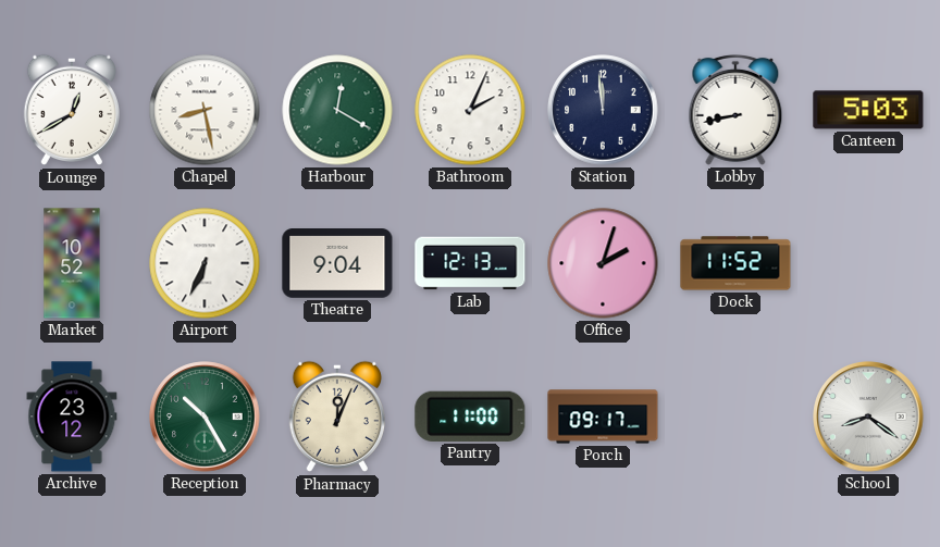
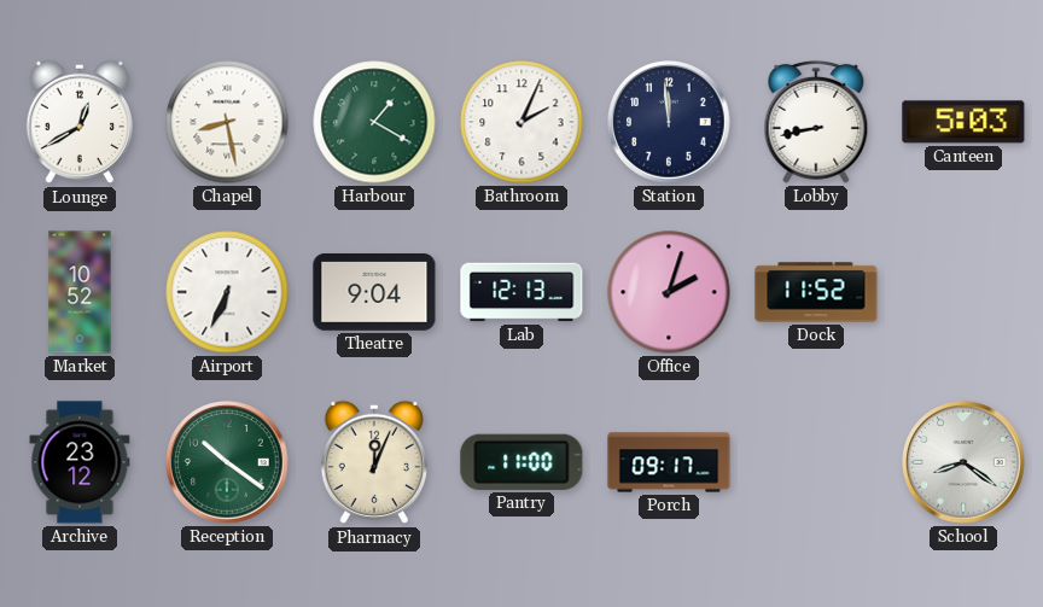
Harbour: 12:20 -> 1:20 (374, 122)
Reception: 10:25 -> 10:21 (227, 462)
